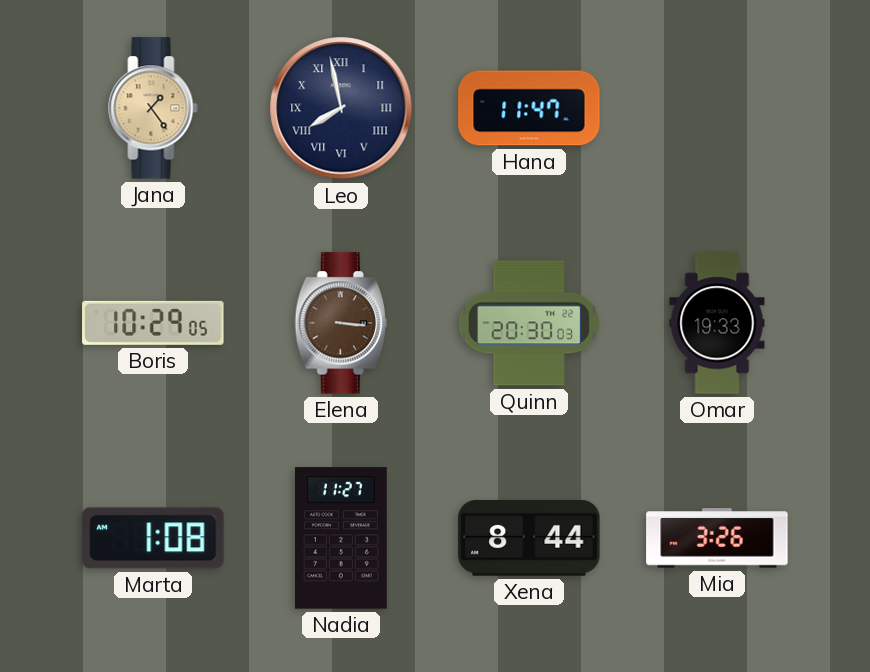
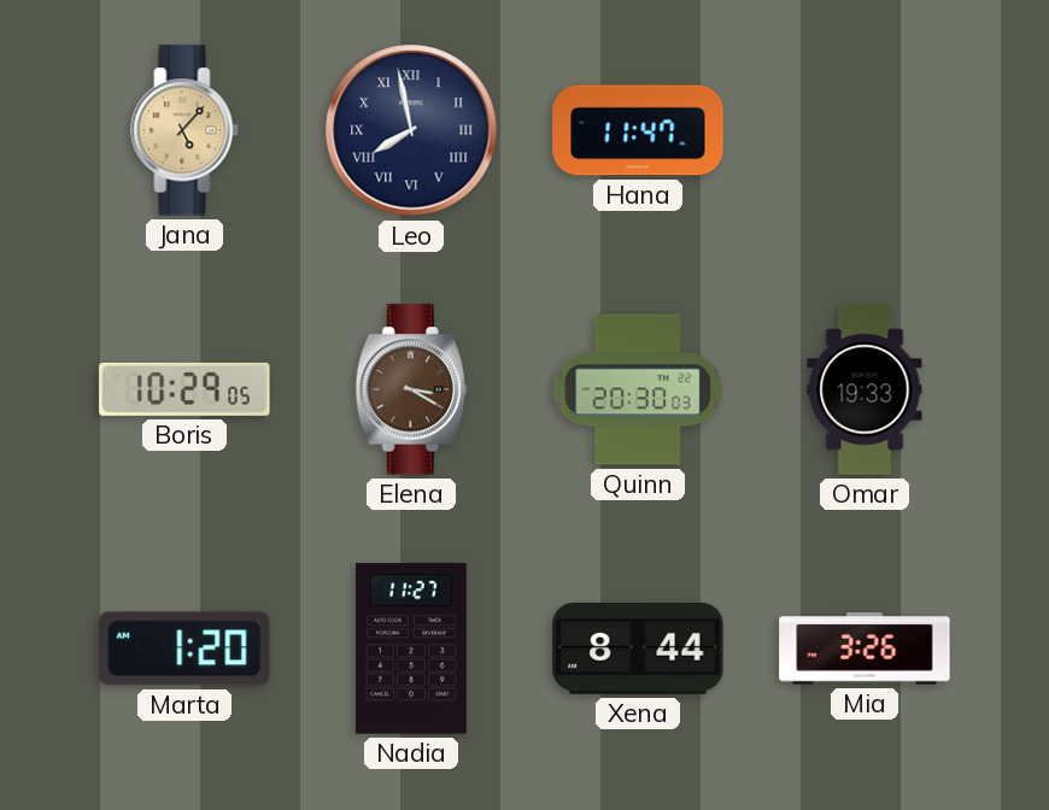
Jana: 1:24 -> 5:07 (184, 130)
Elena: 3:16 -> 3:20 (411, 389)
Marta: 1:08 -> 1:20 (184, 648)
